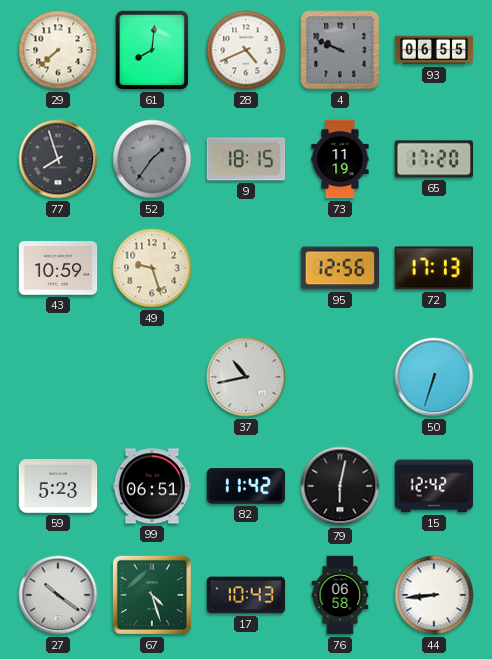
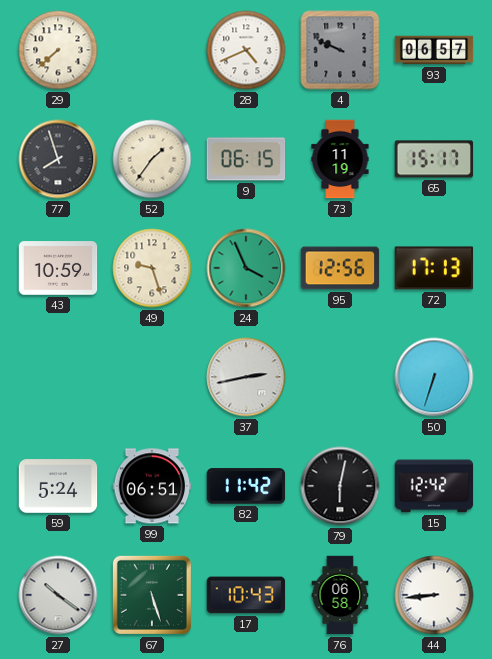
61: 8:01 -> none (152, 50)
93: 06:55 -> 06:57 (434, 50)
52 dial: grey -> cream (152, 159)
9: 18:15 -> 06:15 (246, 159)
65: 17:20 -> 15:17 (434, 159)
24: none -> 3:56 (246, 268)
37: 10:43 -> 2:43 (246, 377)
59: 5:23 -> 5:24 (58, 486)
67: 4:27 -> 5:27 (152, 595)
